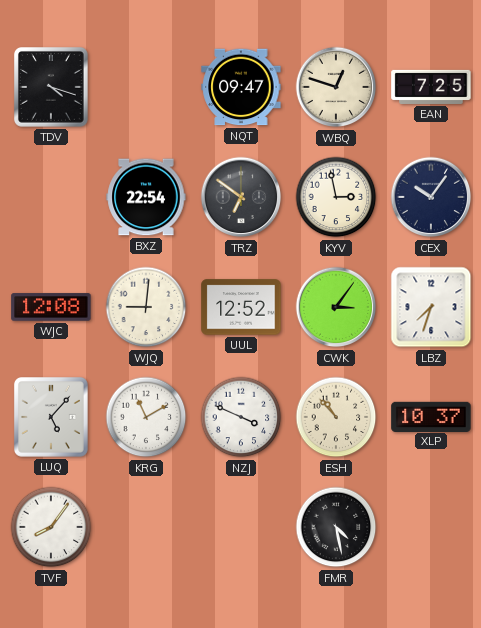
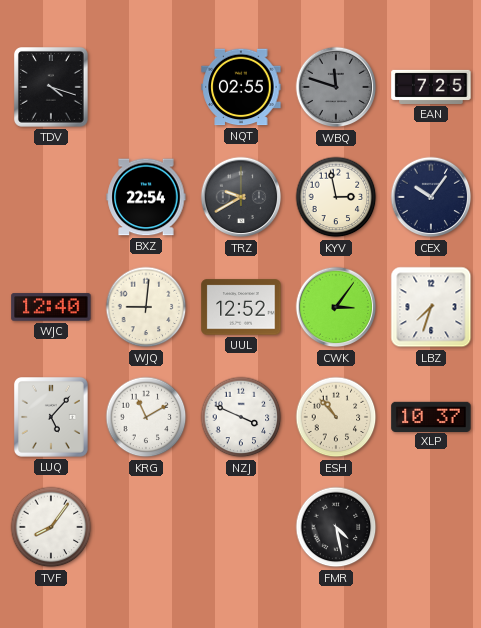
NQT: 09:47 -> 02:55 (241, 87)
WBQ: 12:48 -> 11:48 (336, 87)
WBQ dial: cream -> grey (336, 87)
TRZ: 6:51 -> 9:40 (241, 197)
WJC: 12:08 -> 12:40 (51, 307)
